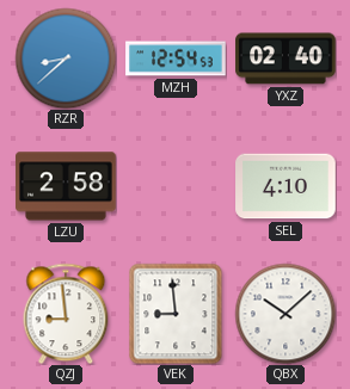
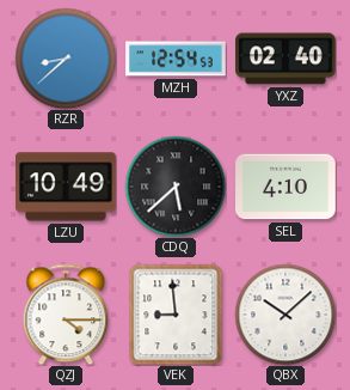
LZU: 2:58 -> 10:49 (66, 187)
CDQ: none -> 5:38 (176, 187)
QZJ: 8:59 -> 4:15 (66, 315)
